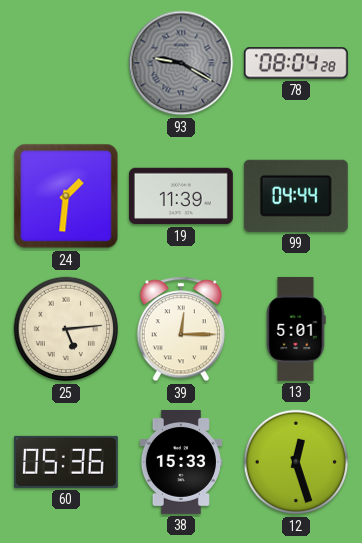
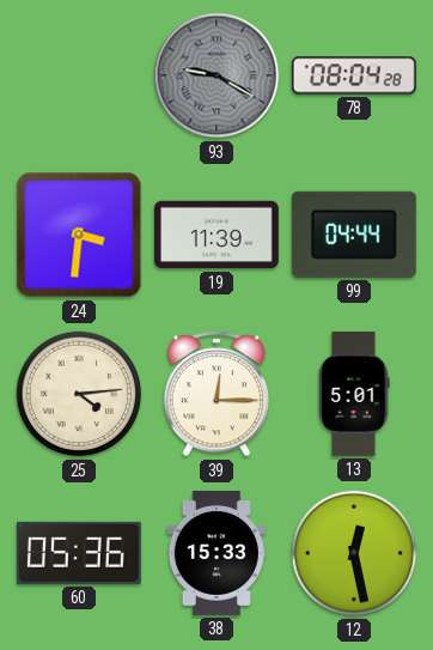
24: 1:31 -> 3:31 (79, 235)
25: 5:14 -> 4:14 (79, 394)
12: 12:27 -> 12:28 (354, 553)
